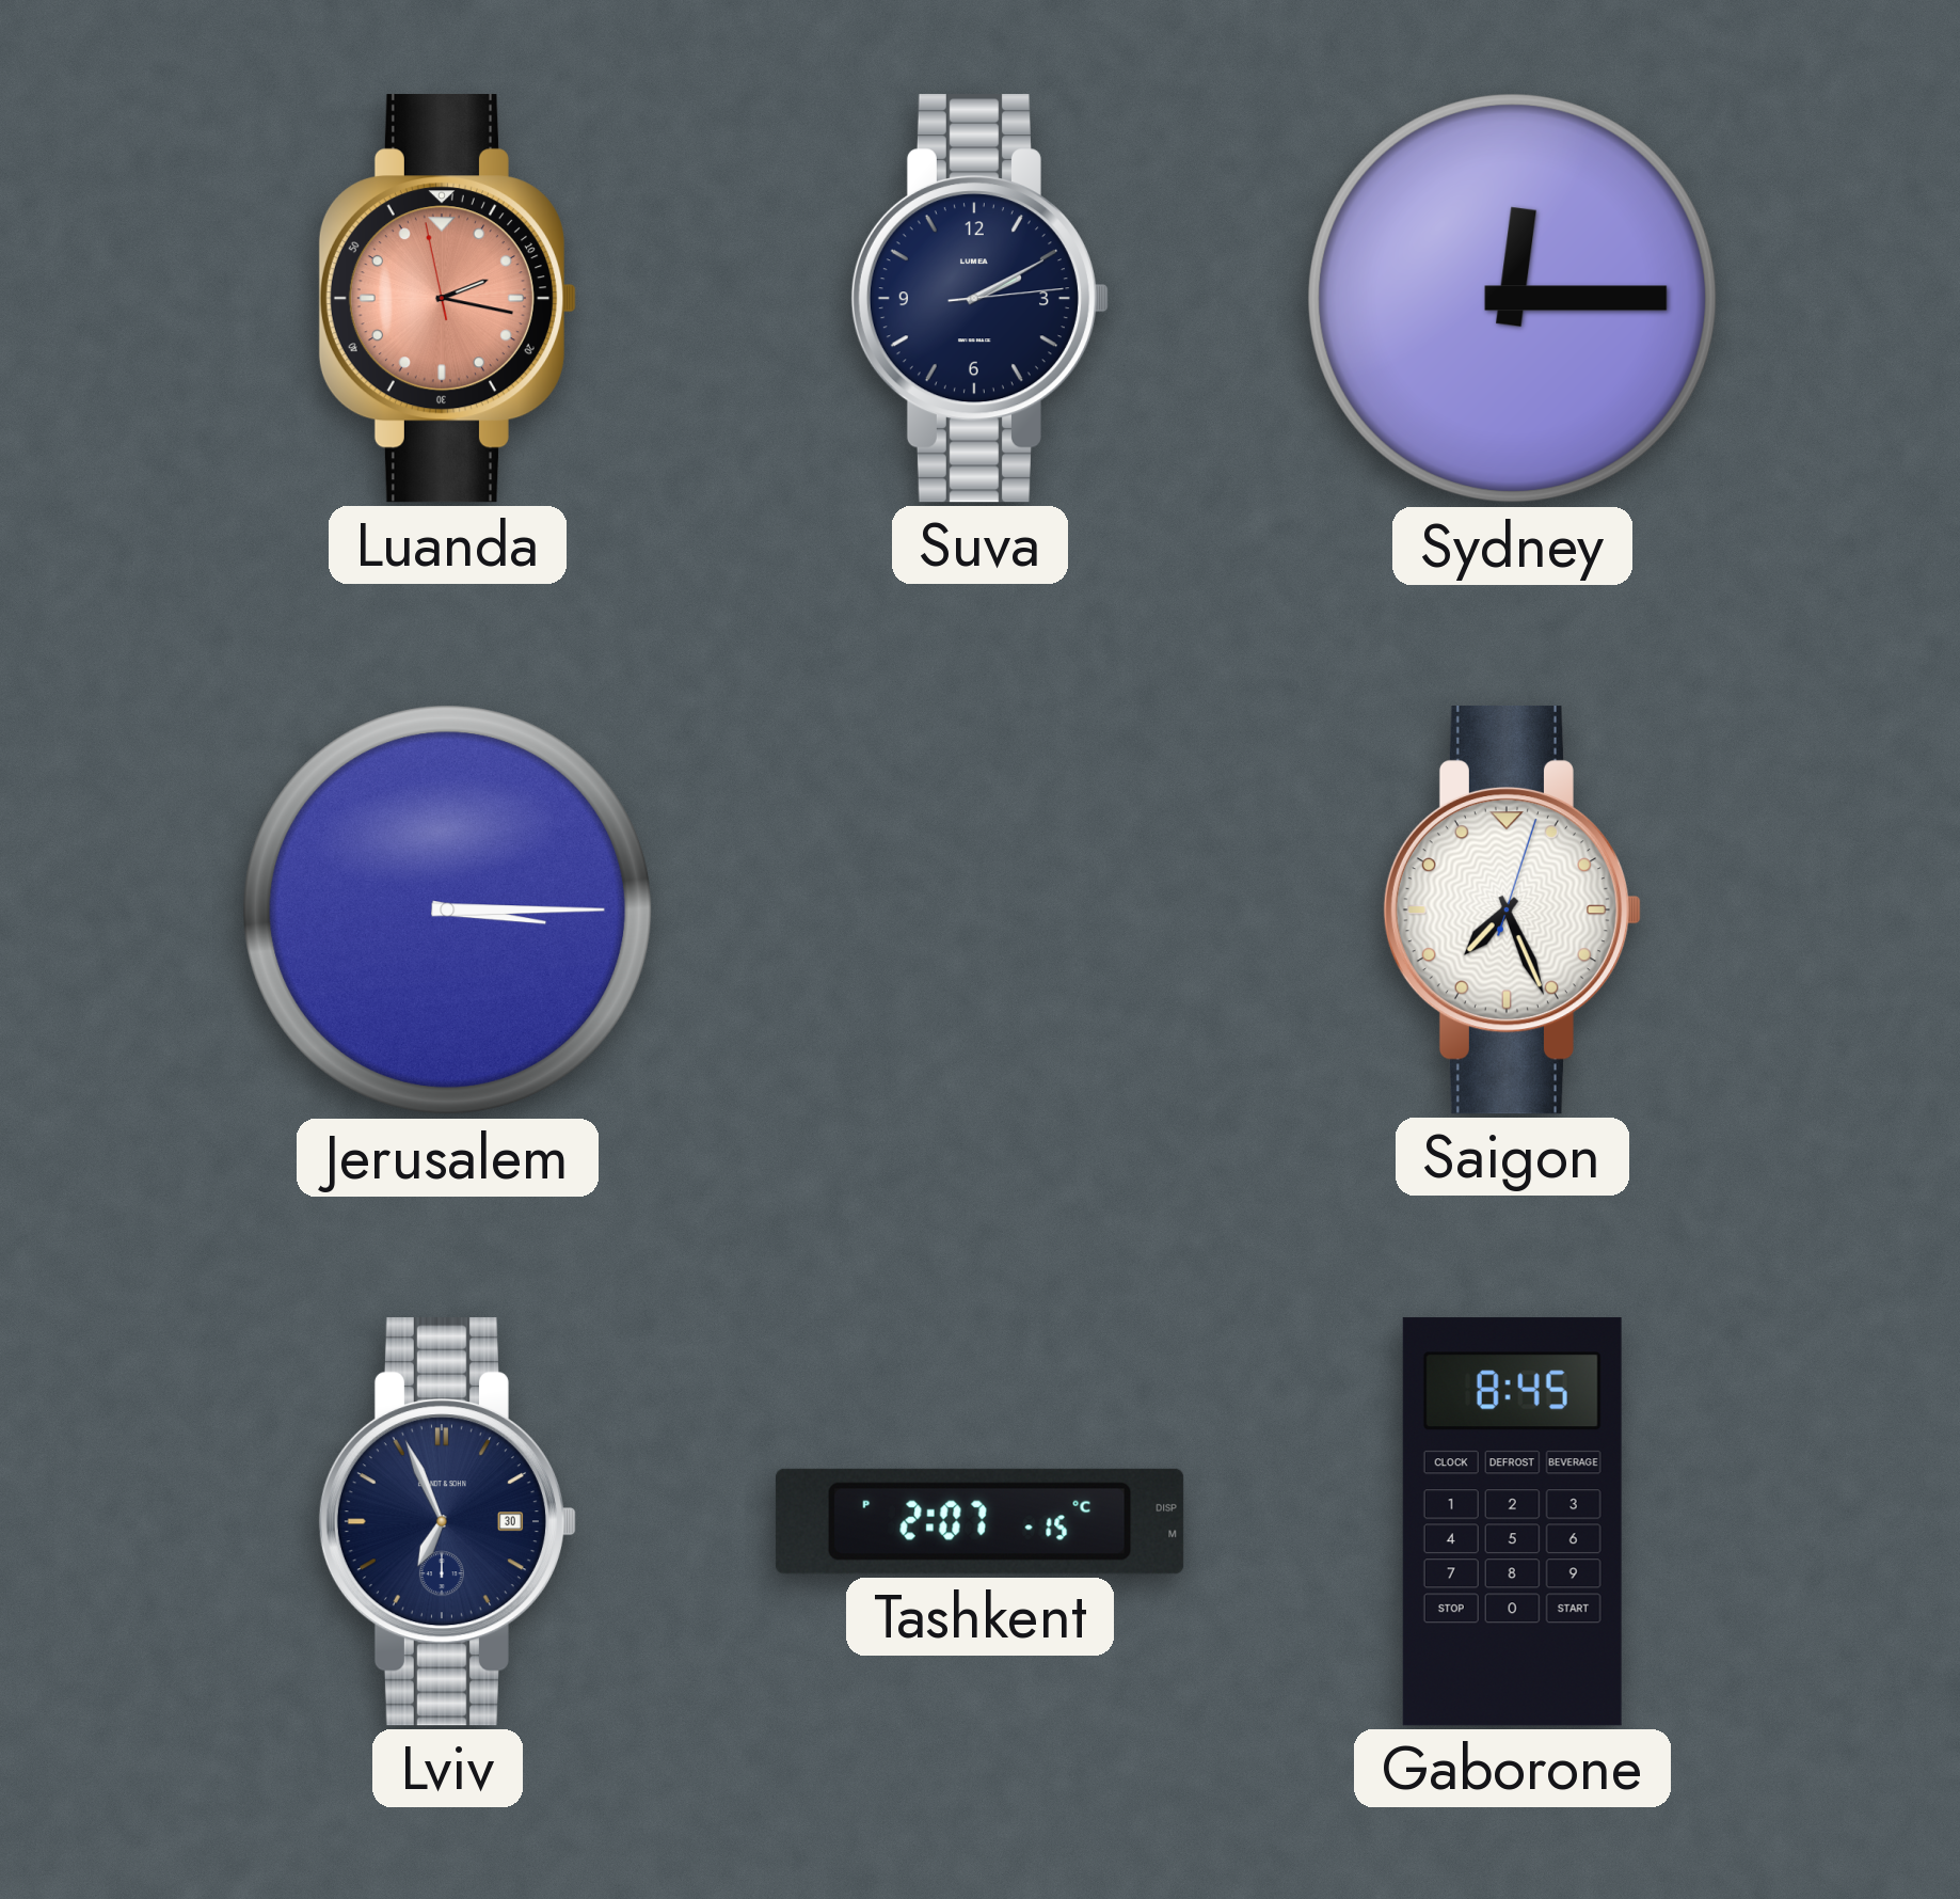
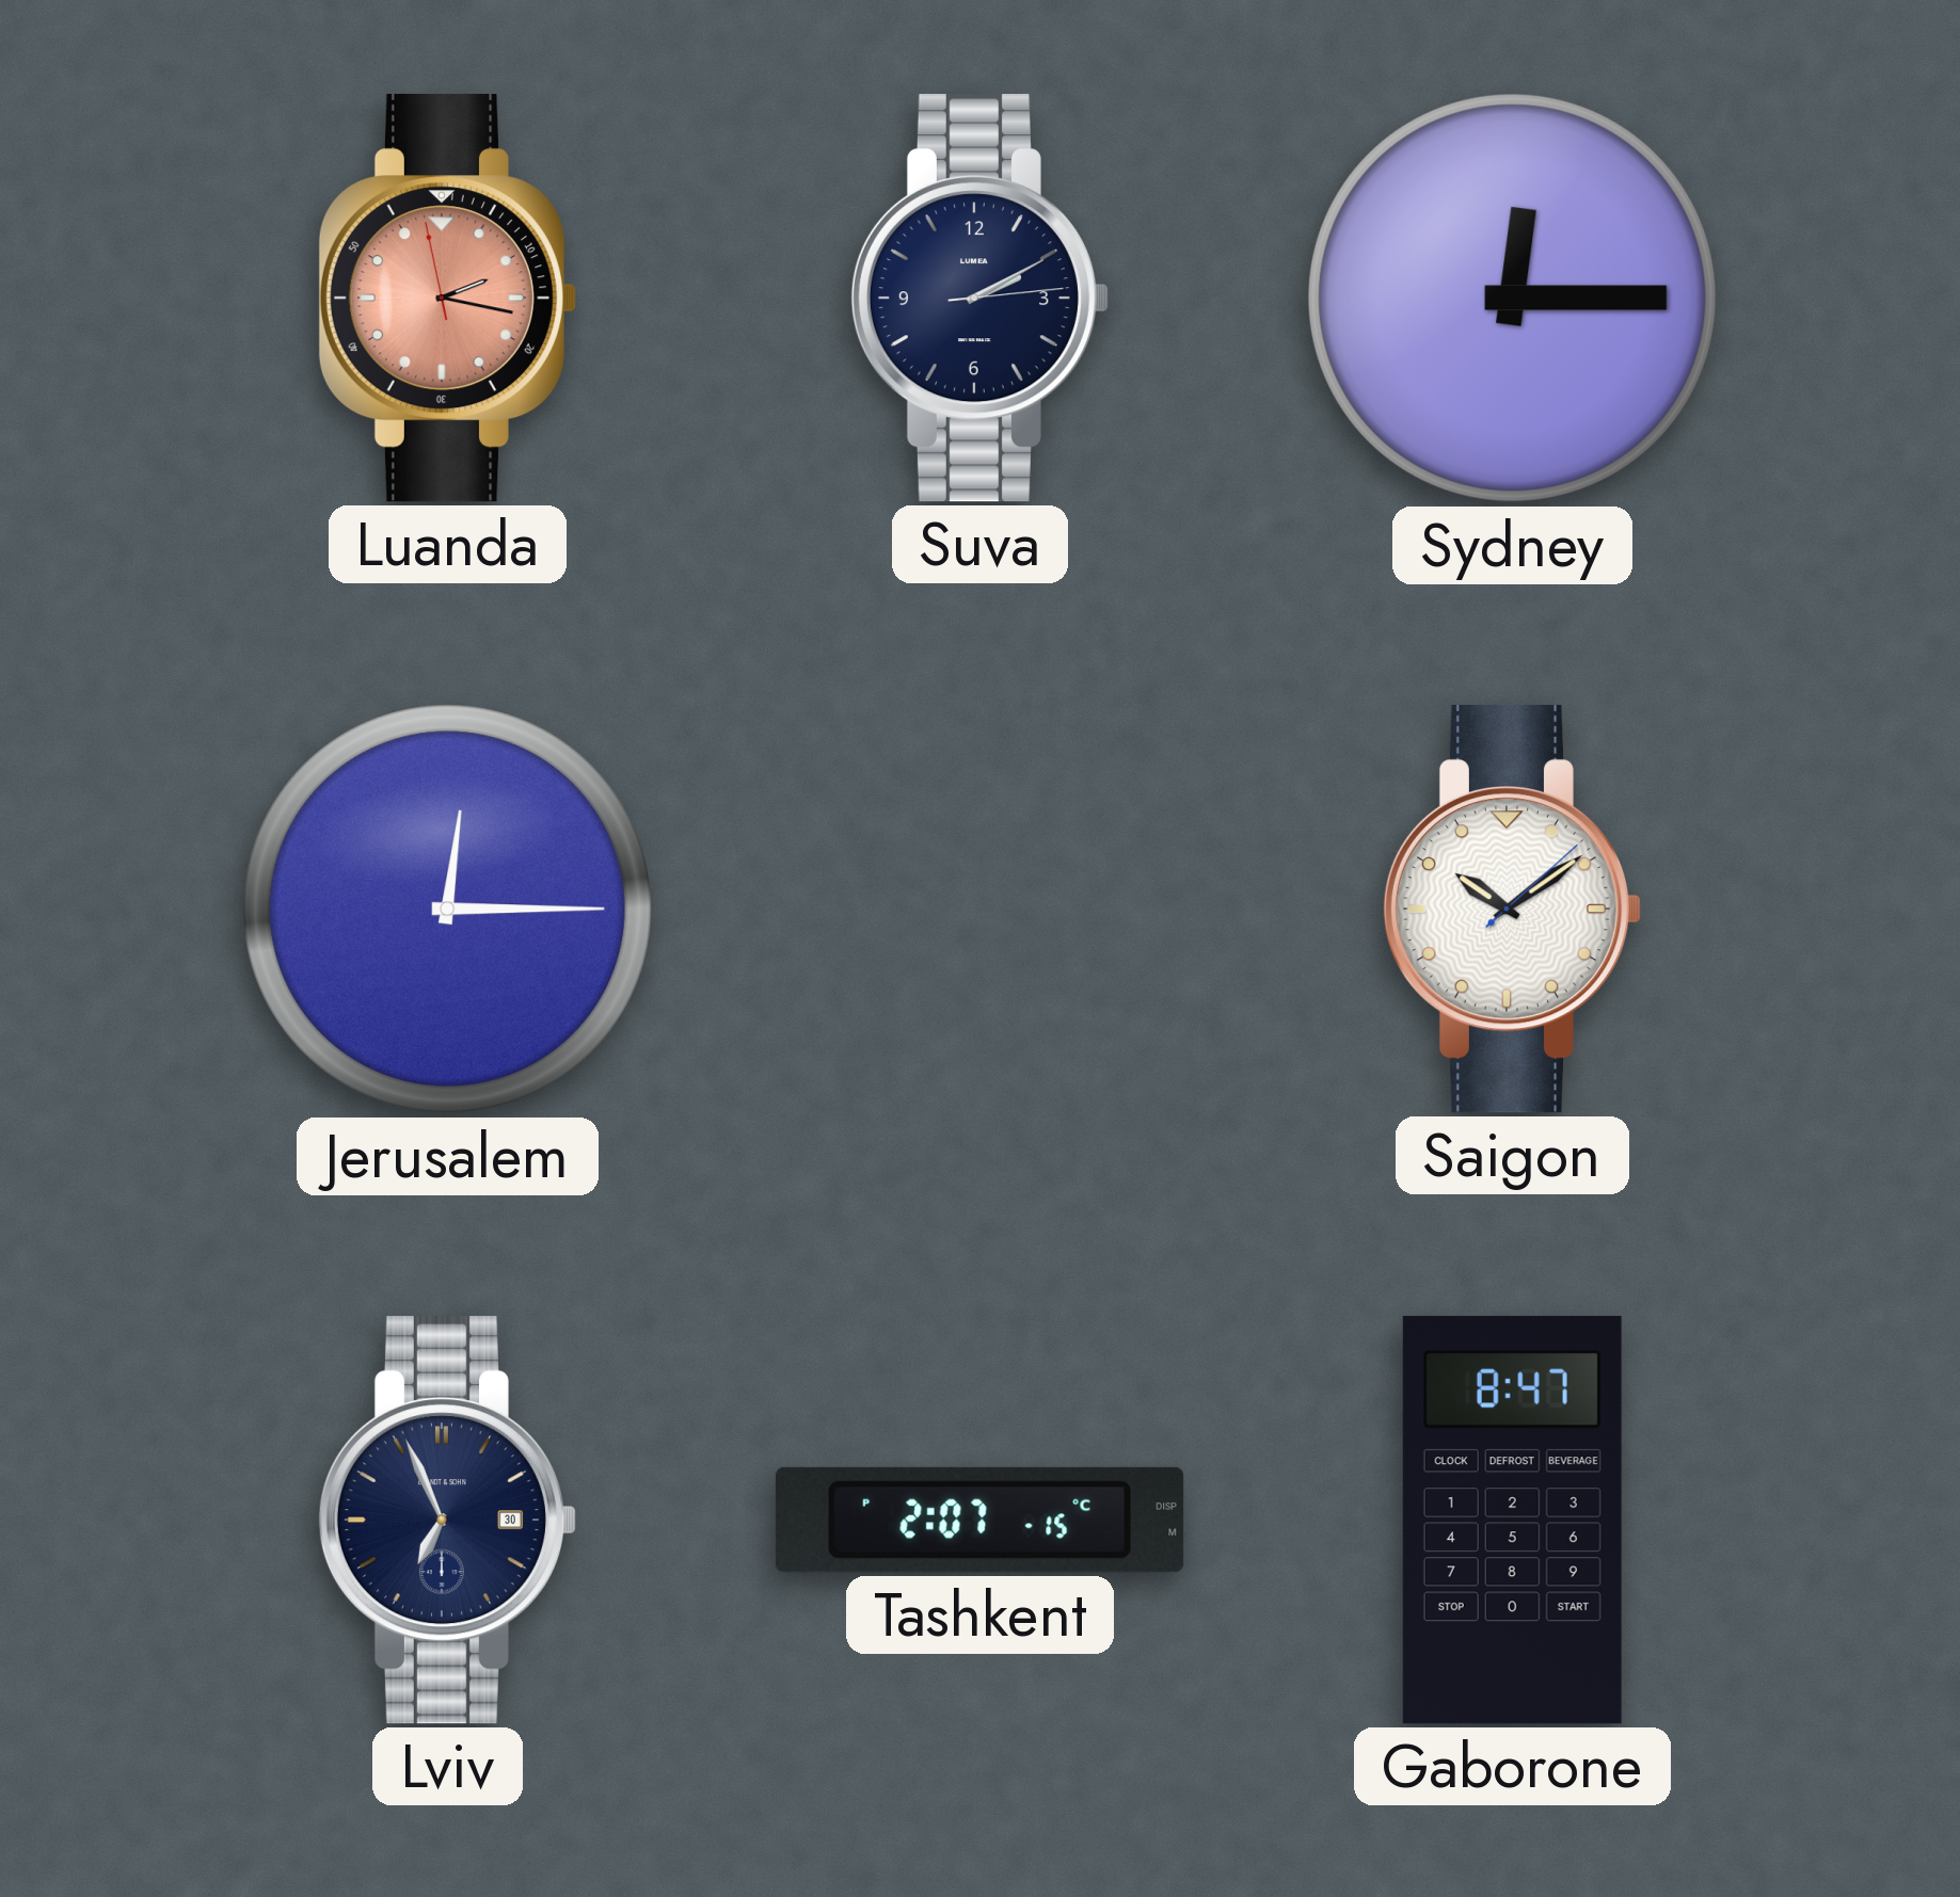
Jerusalem: 3:15 -> 12:15 (448, 910)
Saigon: 7:26 -> 10:09 (1512, 910)
Gaborone: 8:45 -> 8:47 (1512, 1521)
